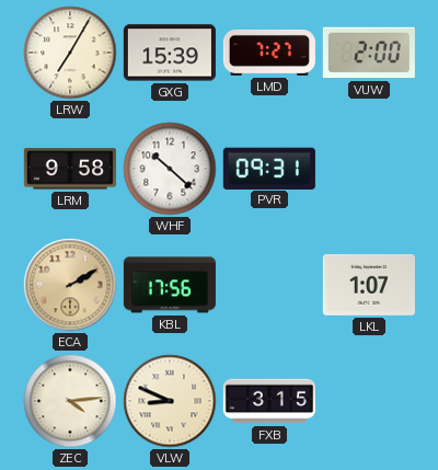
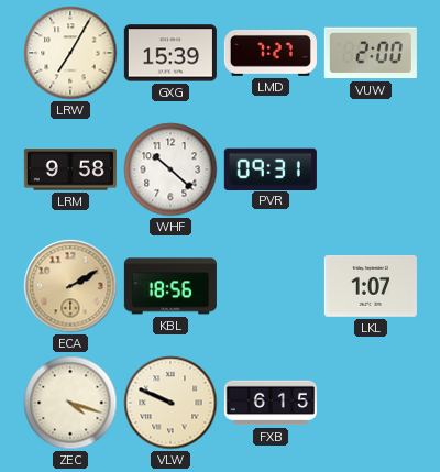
KBL: 17:56 -> 18:56 (170, 286)
ZEC: 4:14 -> 4:18 (70, 403)
VLW: 8:49 -> 9:49 (170, 403)
FXB: 3:15 -> 6:15 (271, 403)
